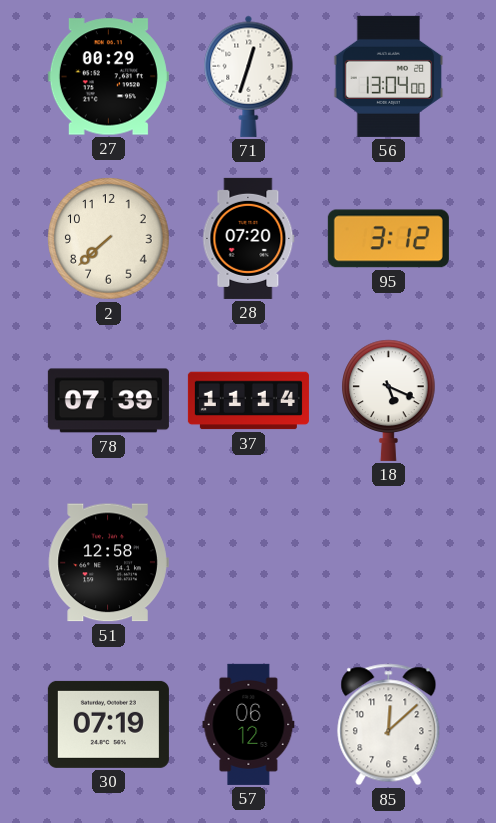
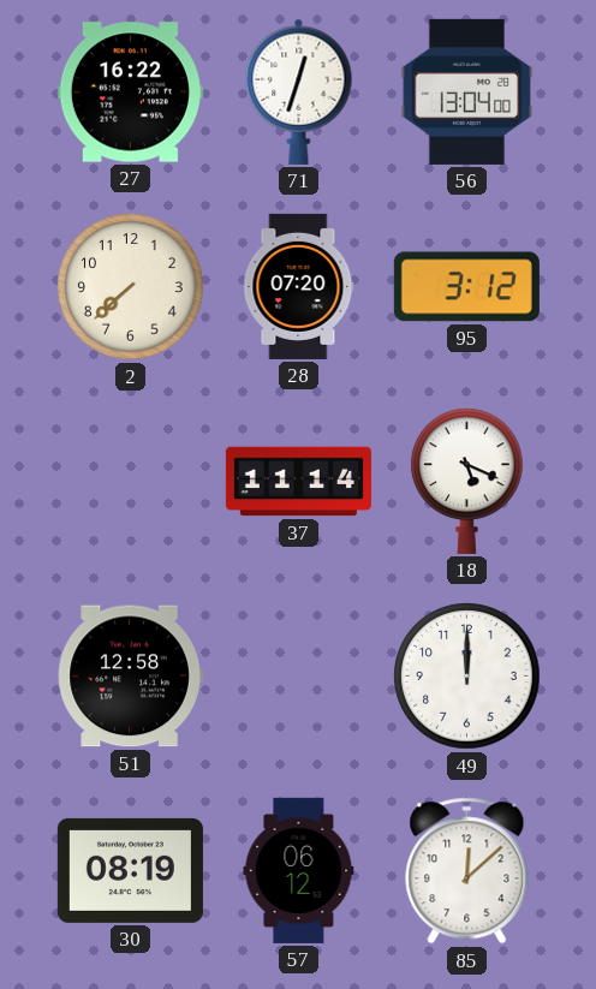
27: 00:29 -> 16:22 (130, 93)
78: 07:39 -> none (108, 401)
49: none -> 12:00 (467, 677)
30: 07:19 -> 08:19 (130, 870)
